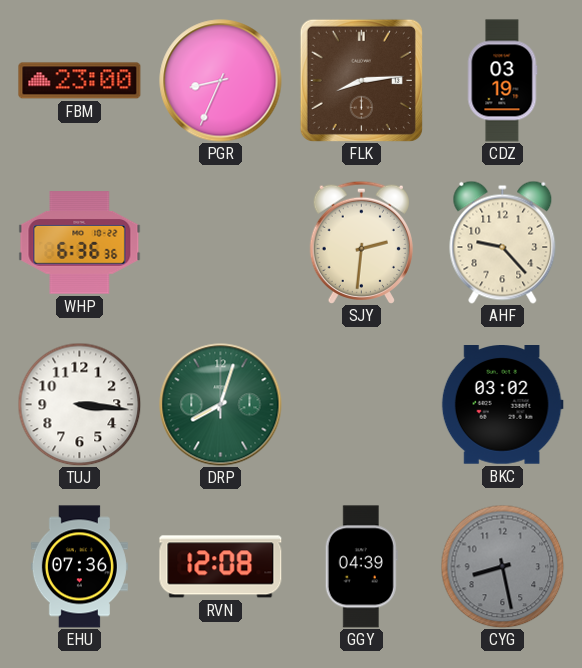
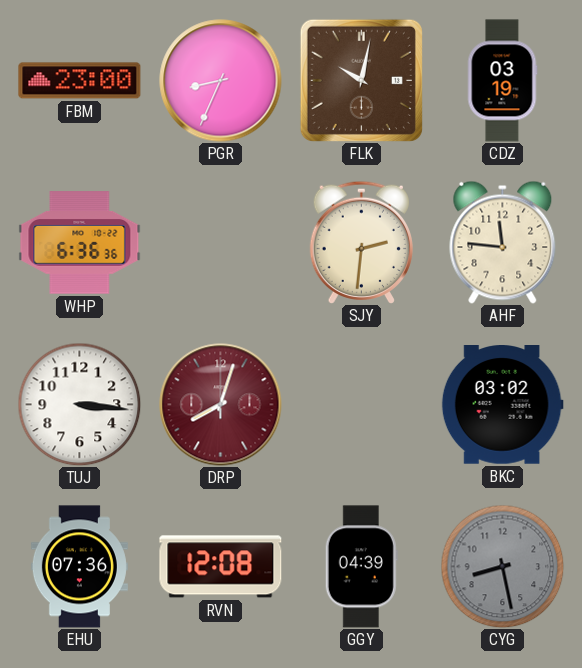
FLK: 8:14 -> 10:02 (361, 80)
AHF: 9:23 -> 11:46 (503, 242)
DRP dial: green -> burgundy (221, 405)
